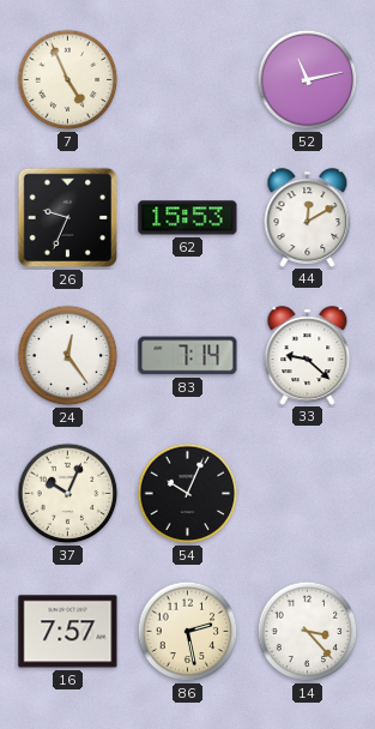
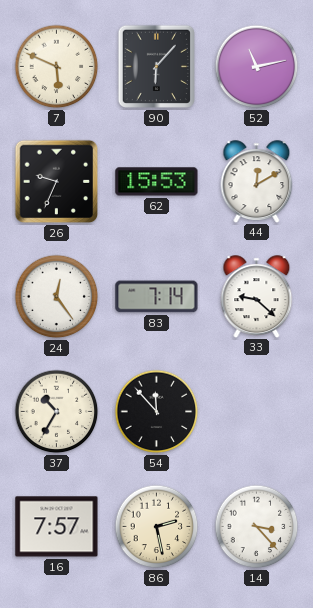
7: 4:56 -> 5:49 (57, 67)
90: none -> 6:07 (156, 66)
37: 10:04 -> 10:35 (57, 412)
54: 10:04 -> 11:53 (157, 412)
